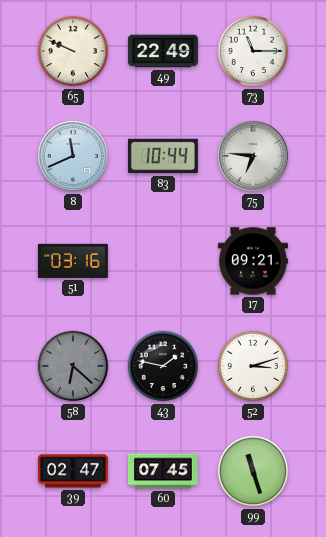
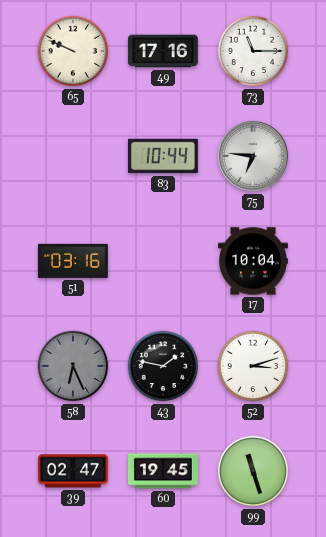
49: 22:49 -> 17:16 (163, 51)
8: 11:41 -> none (74, 157)
17: 09:21 -> 10:04 (253, 261)
58: 6:22 -> 6:26 (73, 366)
60: 07:45 -> 19:45 (163, 471)
